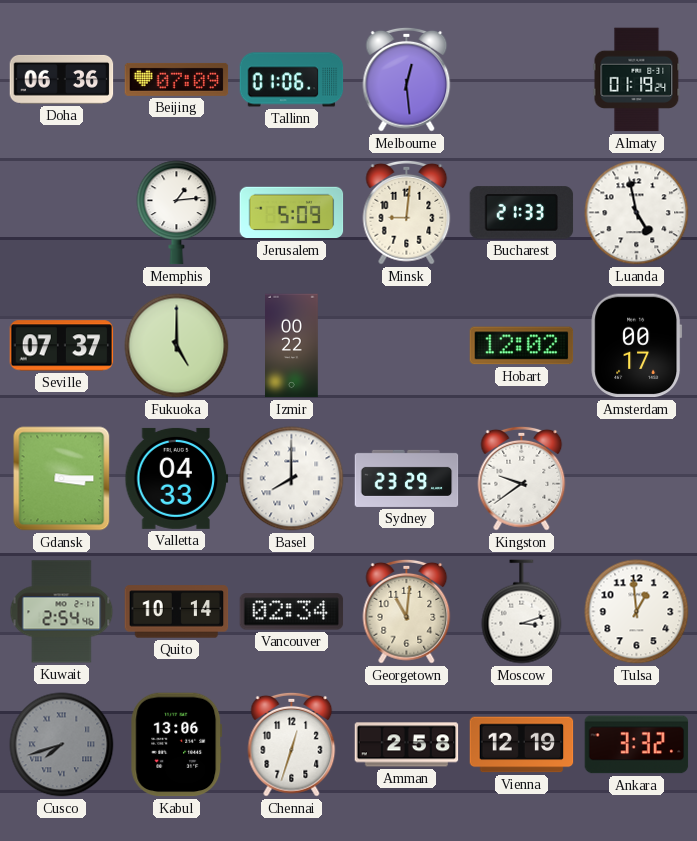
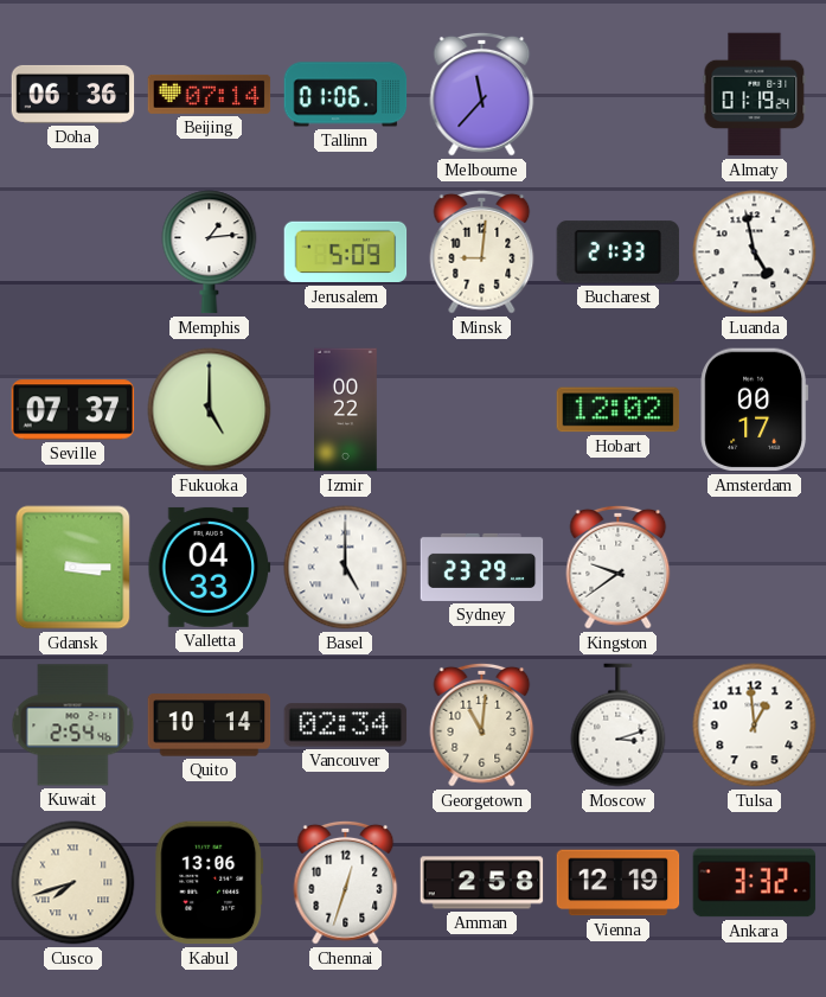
Beijing: 07:09 -> 07:14 (210, 94)
Melbourne: 12:29 -> 11:37 (482, 94)
Basel: 8:00 -> 5:00 (346, 568)
Cusco dial: grey -> cream (73, 883)
